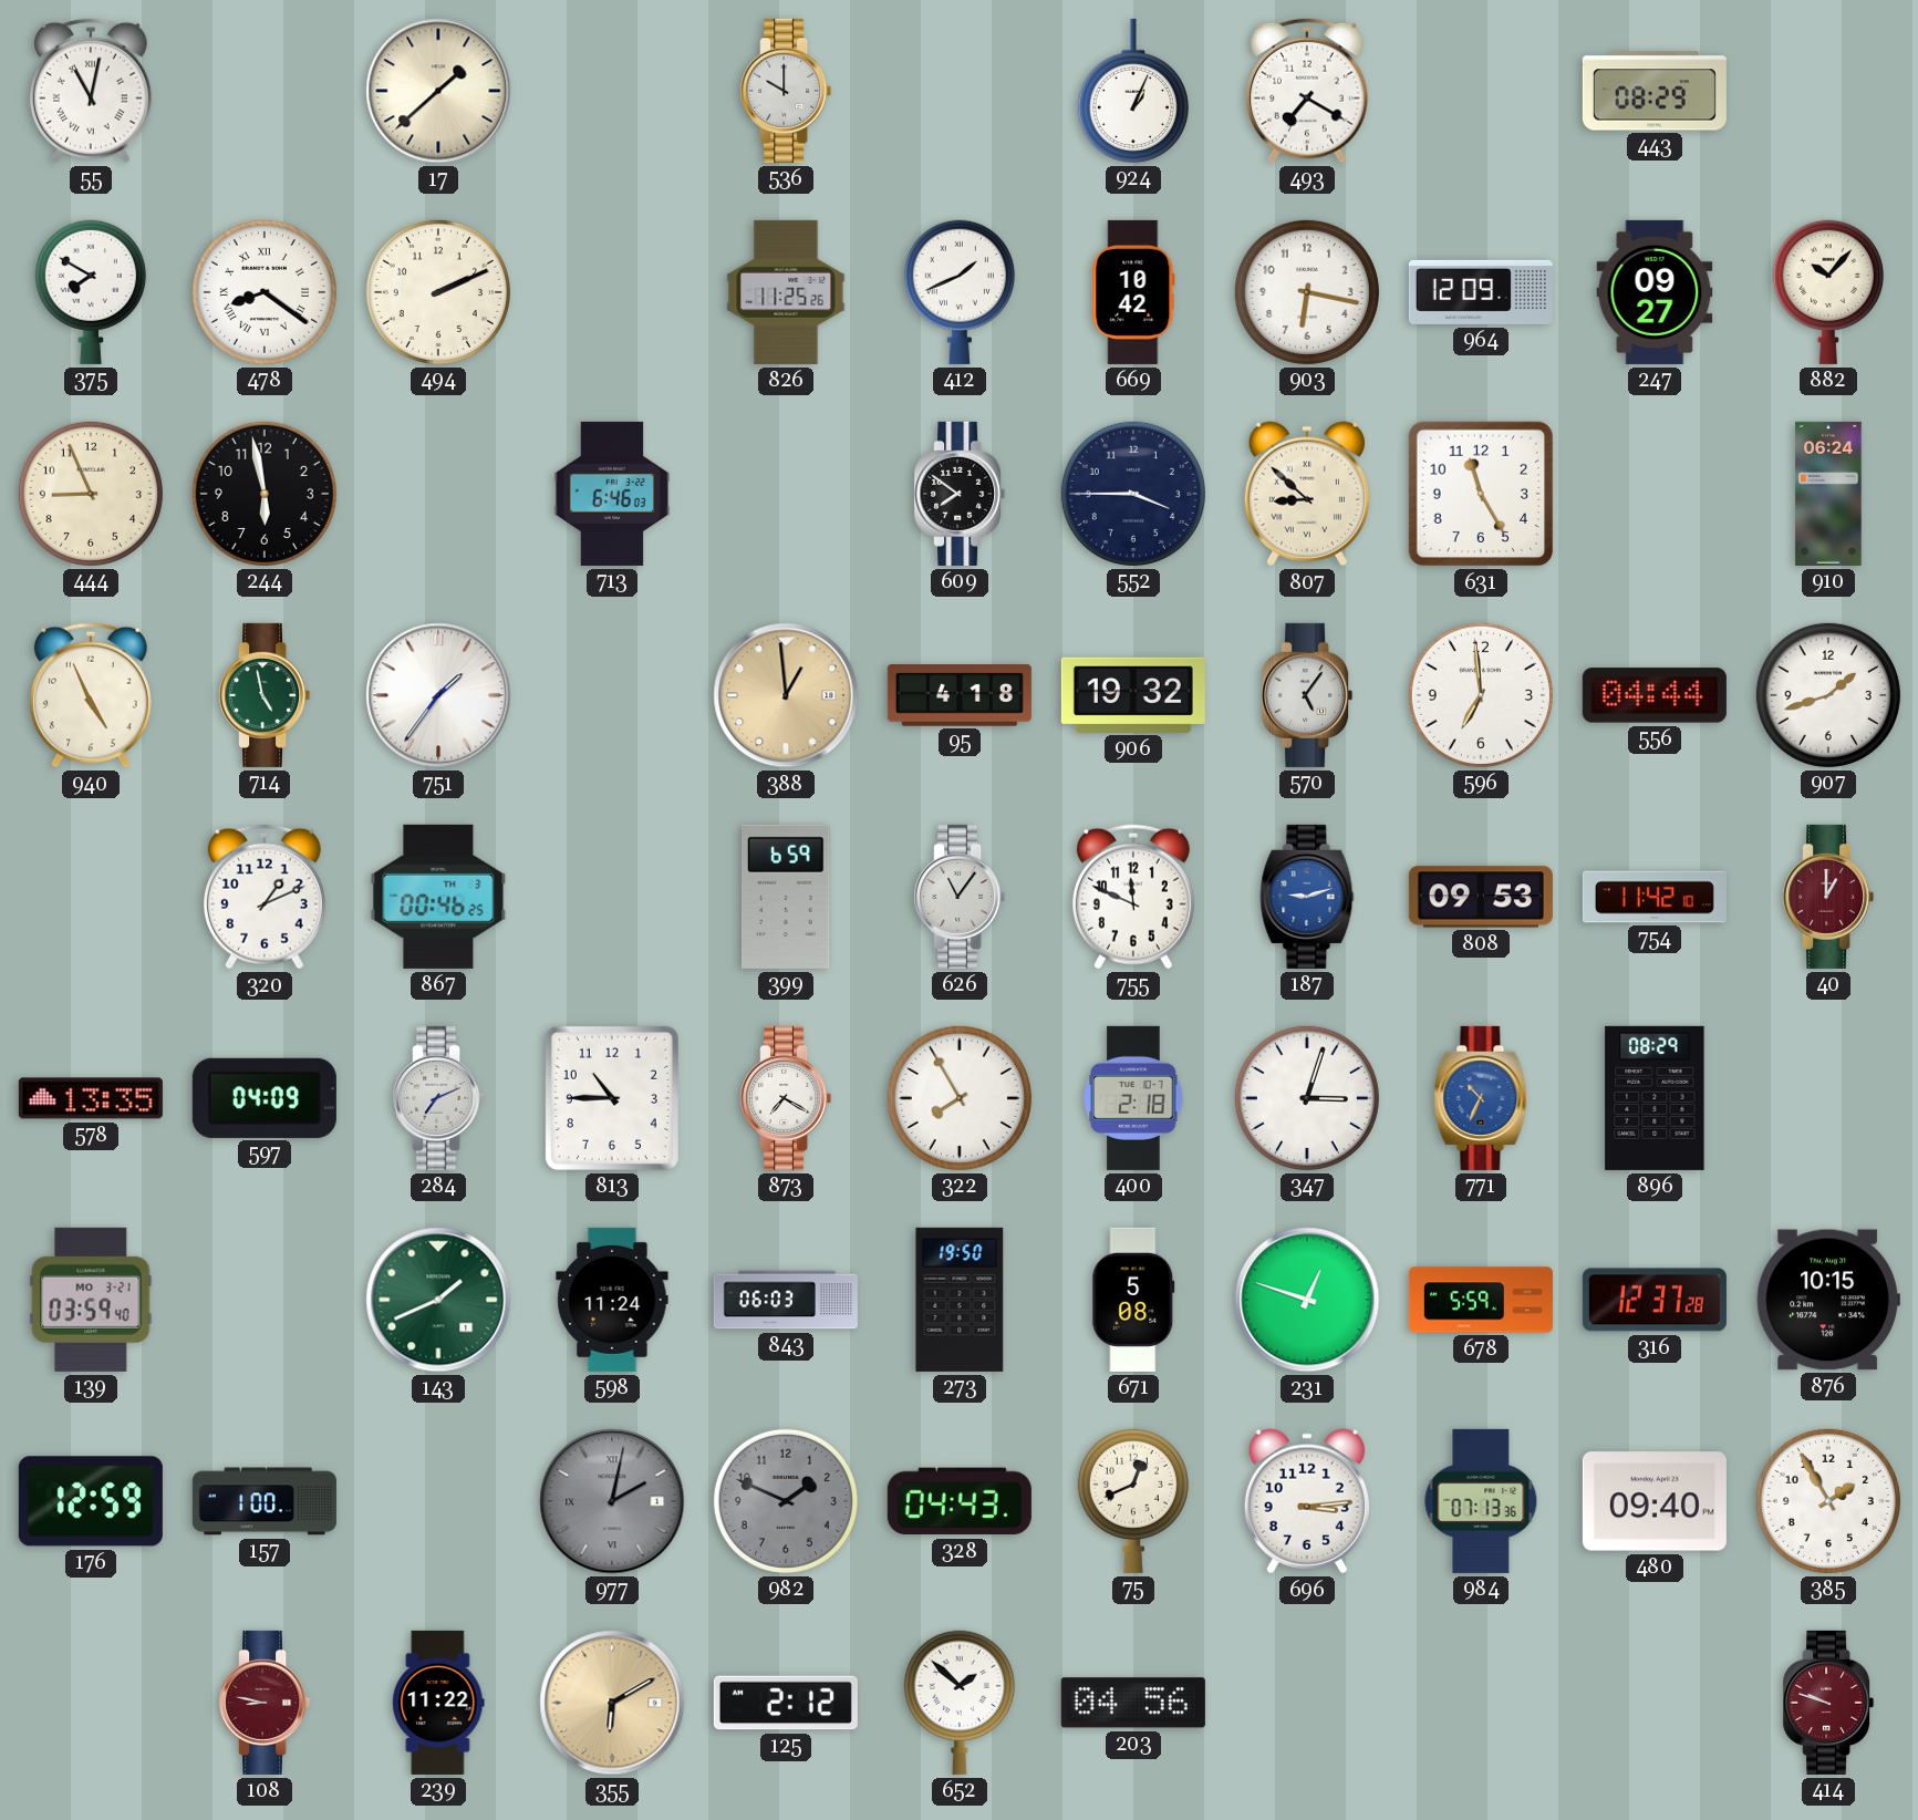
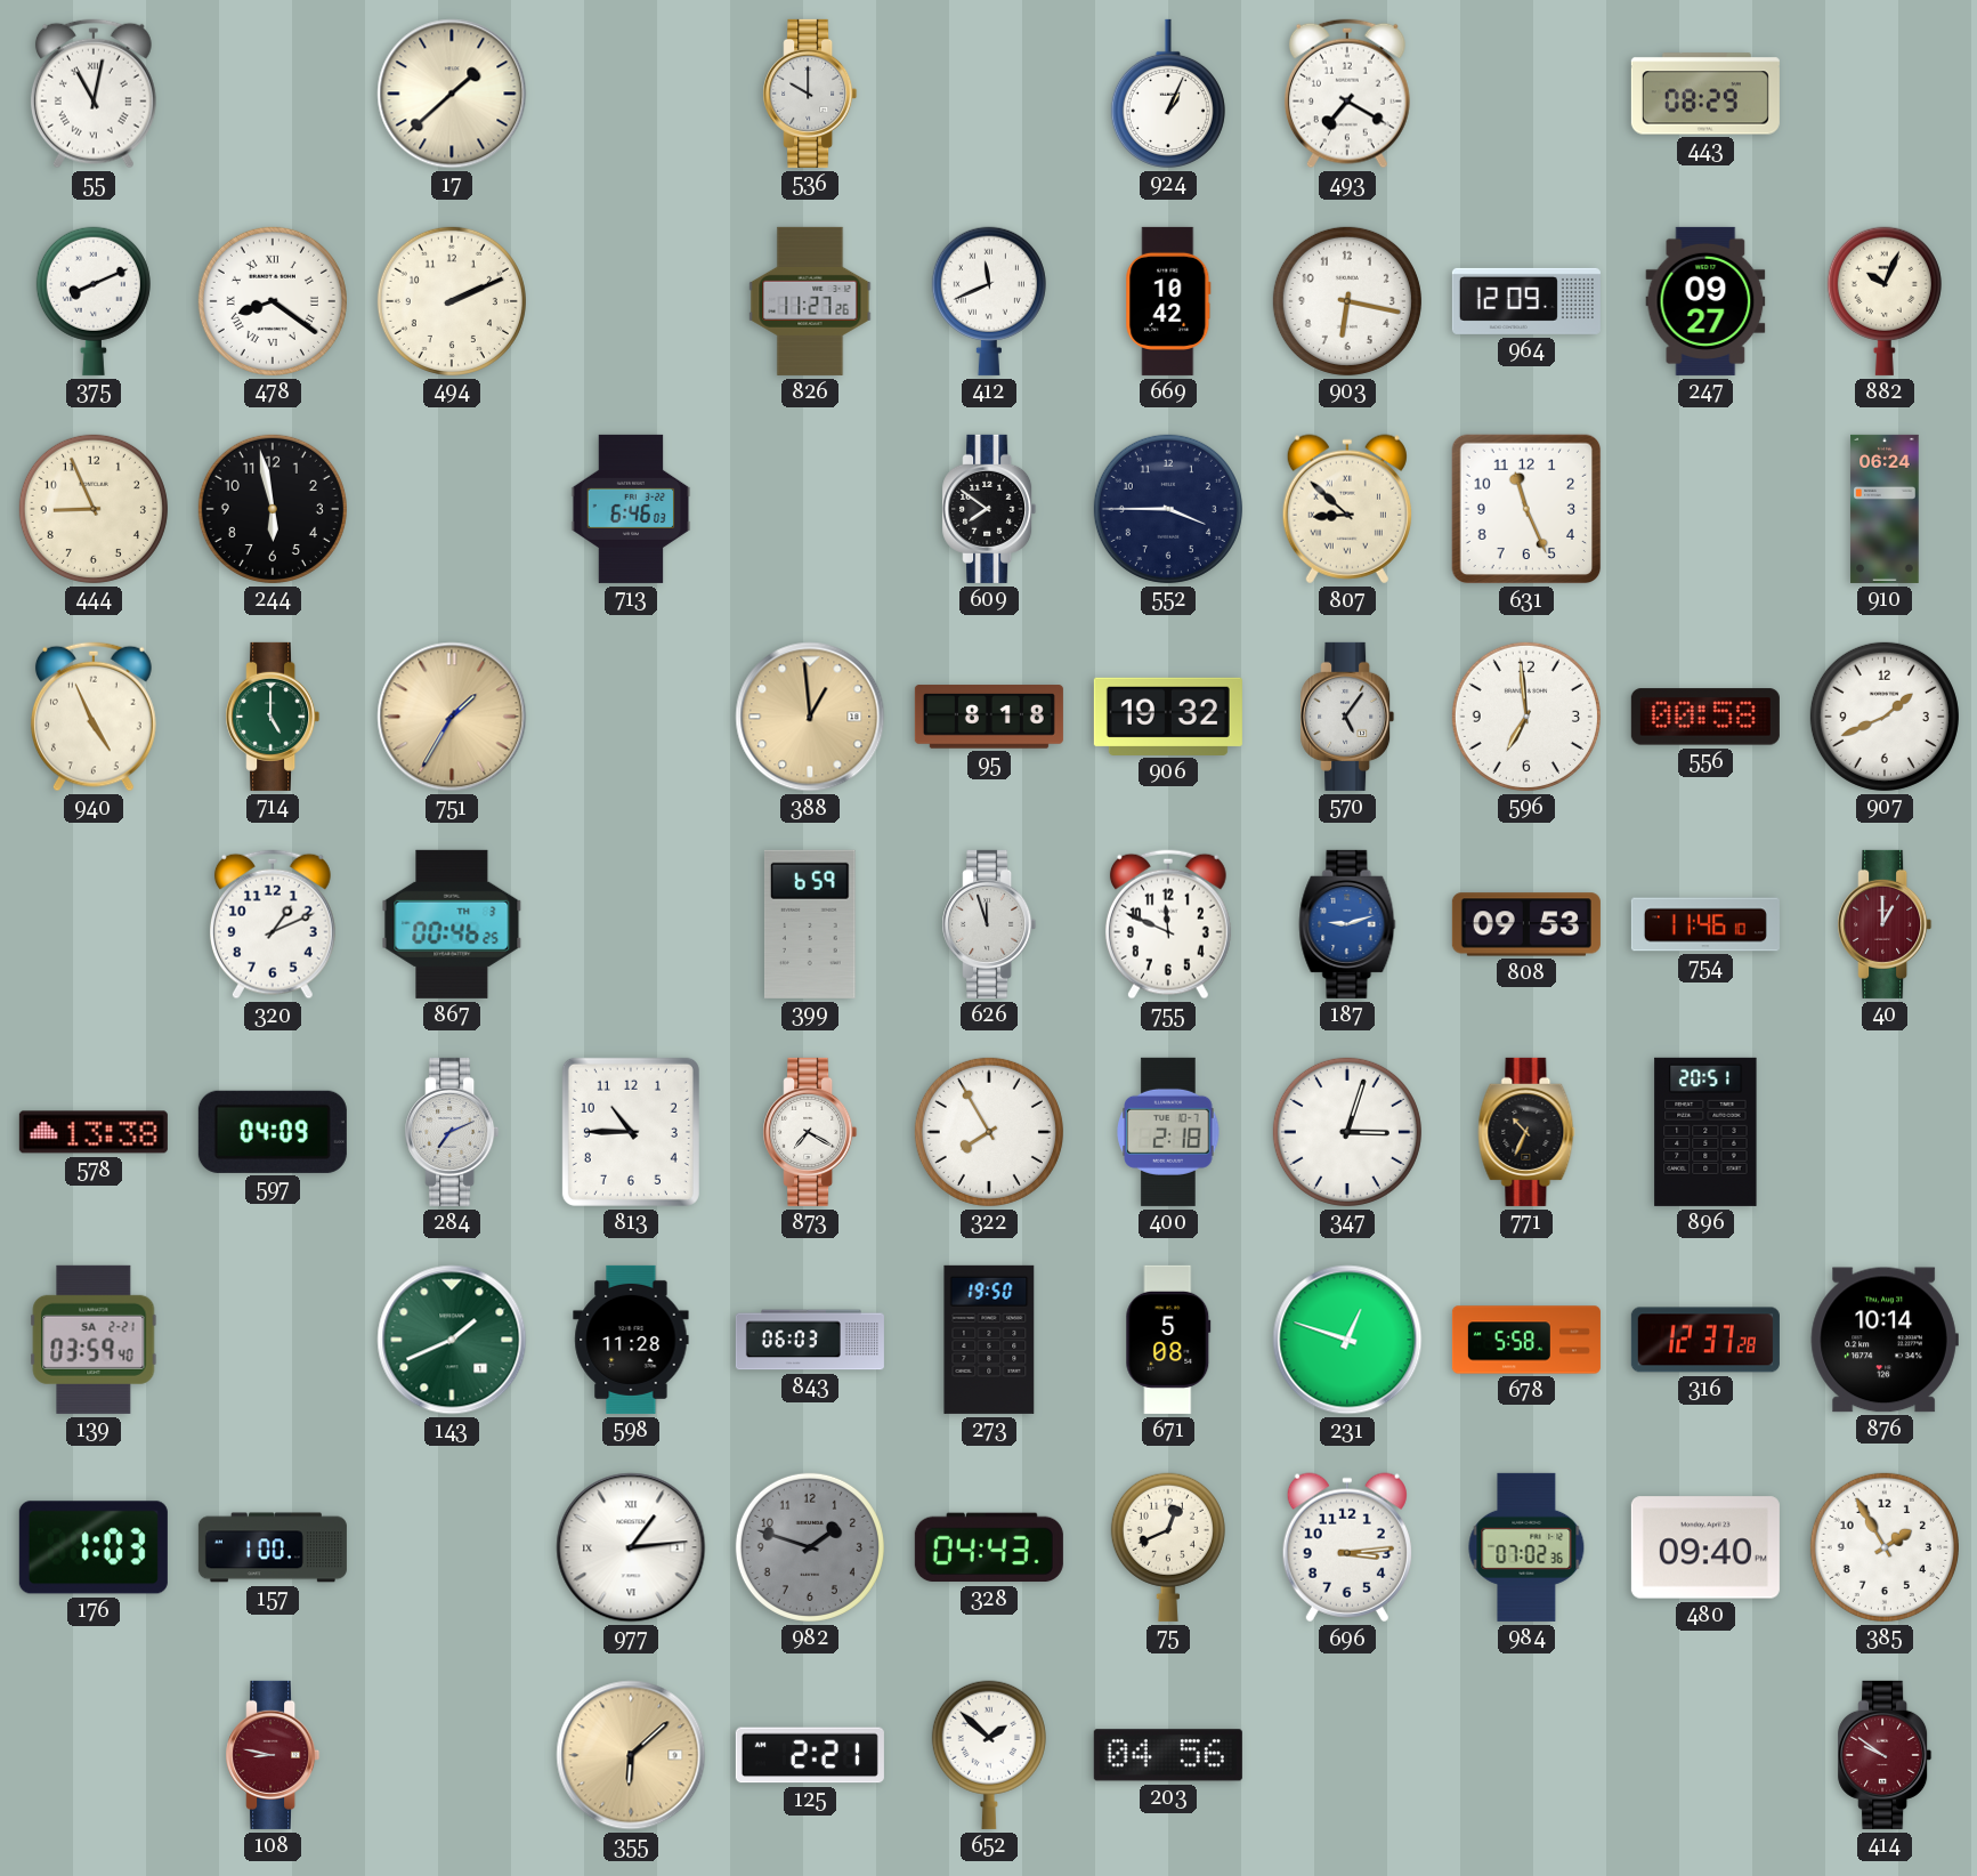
375: 7:50 -> 8:11 (94, 301)
826: 11:25 -> 11:27 (810, 301)
412: 1:41 -> 11:41 (989, 301)
882: 10:07 -> 10:04 (1885, 301)
631: 11:25 -> 11:26 (1526, 509)
714: 4:58 -> 5:00 (273, 717)
751: 1:36 -> 1:35 (452, 717)
751 dial: white -> champagne (452, 717)
95: 4:18 -> 8:18 (989, 717)
556: 04:44 -> 00:58 (1705, 717)
907: 1:42 -> 1:41 (1885, 717)
626: 11:06 -> 11:57 (989, 924)
754: 11:42 -> 11:46 (1705, 924)
578: 13:35 -> 13:38 (94, 1132)
771 dial: blue -> black (1526, 1132)
896: 08:29 -> 20:51 (1705, 1132)
139 date: MO 3-21 -> SA 2-21 (94, 1340)
598: 11:24 -> 11:28 (631, 1340)
678: 5:59 -> 5:58 (1526, 1340)
876: 10:15 -> 10:14 (1885, 1340)
176: 12:59 -> 1:03 (94, 1547)
977: 2:02 -> 1:14 (631, 1547)
977 dial: grey -> white (631, 1547)
982: 1:49 -> 1:48 (810, 1547)
984: 07:13 -> 07:02 (1526, 1547)
239: 11:22 -> none (438, 1703)
355: 6:10 -> 6:08 (631, 1755)
125: 2:12 -> 2:21 (810, 1755)
414: 9:48 -> 9:51 (1885, 1755)
